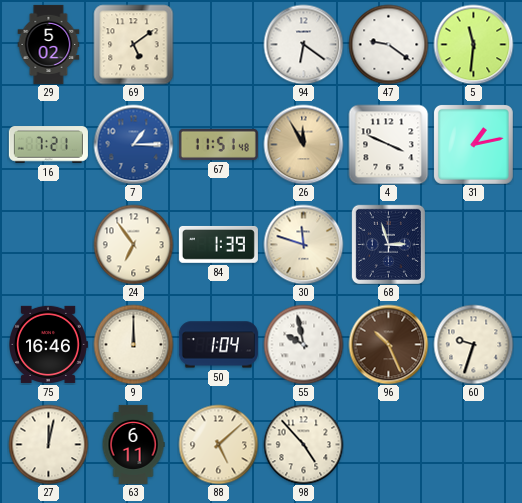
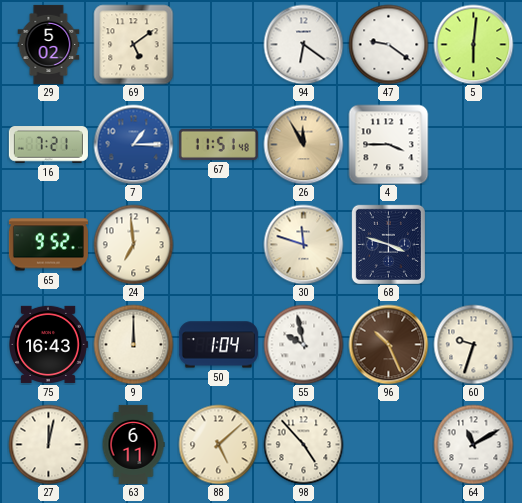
5: 11:31 -> 6:01 (473, 44)
4: 3:49 -> 3:45 (388, 144)
31: 1:13 -> none (473, 144)
65: none -> 9:52 (48, 245)
24: 6:54 -> 6:59 (133, 244)
84: 1:39 -> none (218, 244)
68: 2:57 -> 3:48 (388, 244)
75: 16:46 -> 16:43 (49, 344)
64: none -> 11:10 (473, 444)
